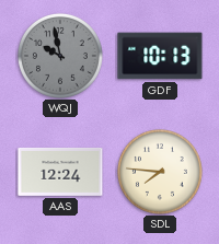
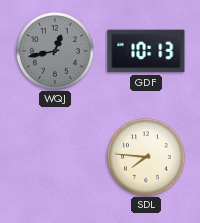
WQJ: 9:58 -> 12:43 (55, 51)
AAS: 12:24 -> none (60, 172)
